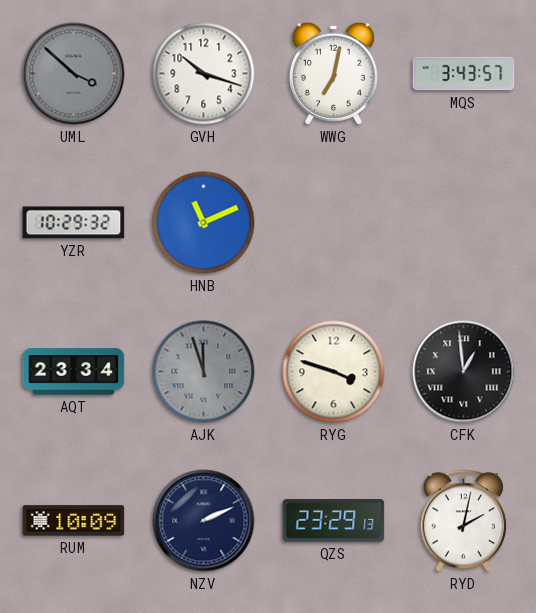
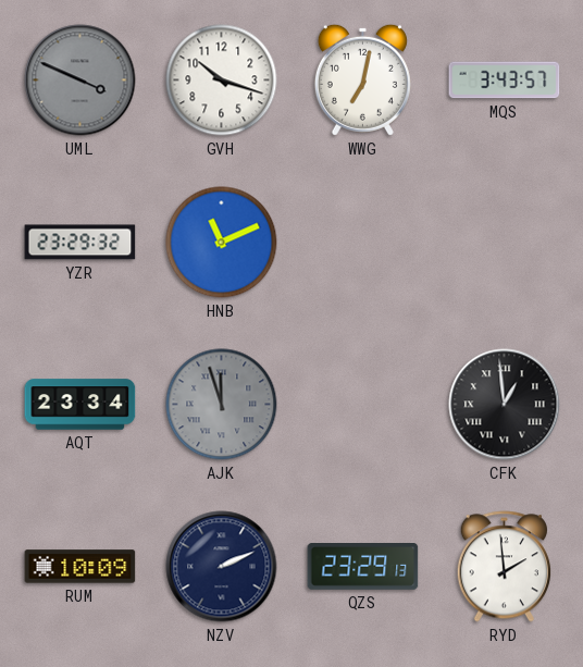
UML: 3:52 -> 3:49 (80, 81)
YZR: 10:29 -> 23:29 (80, 243)
RYG: 3:48 -> none (334, 372)
RYD: 2:02 -> 1:59 (504, 567)
